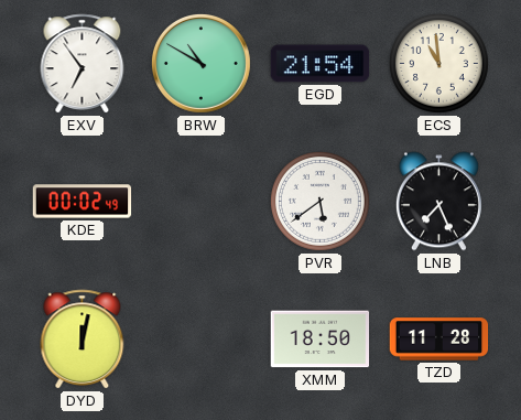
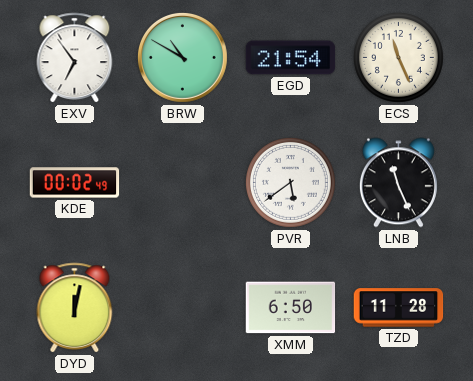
ECS: 10:59 -> 11:26 (398, 57)
LNB: 7:26 -> 11:26 (398, 183)
XMM: 18:50 -> 6:50 (291, 308)
